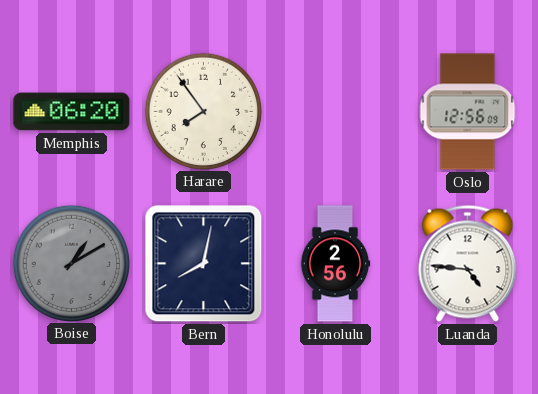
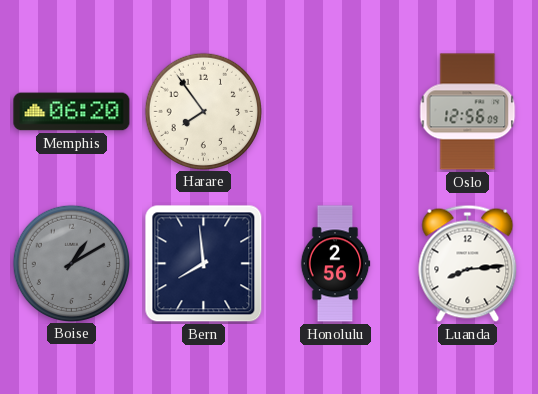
Bern: 8:02 -> 7:59 (204, 264)
Luanda: 4:46 -> 8:14 (468, 263)
